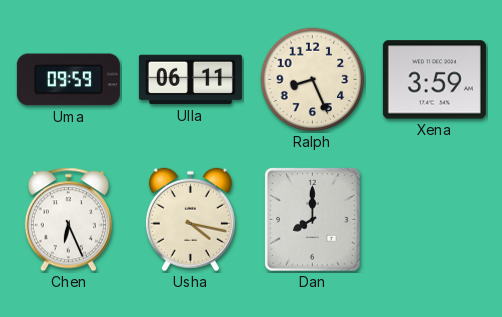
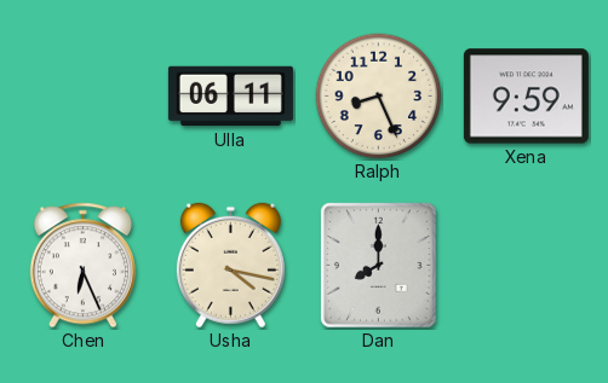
Uma: 09:59 -> none (68, 80)
Xena: 3:59 -> 9:59 (526, 97)
